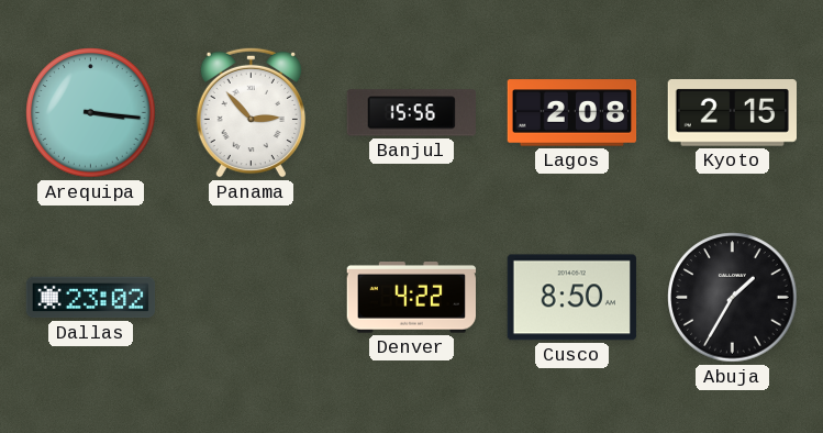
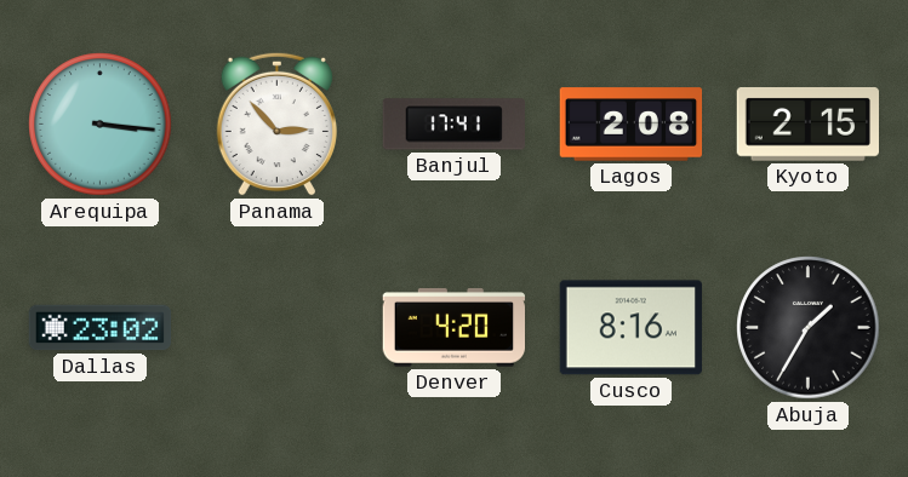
Banjul: 15:56 -> 17:41 (453, 125)
Denver: 4:22 -> 4:20 (453, 328)
Cusco: 8:50 -> 8:16 (630, 328)
